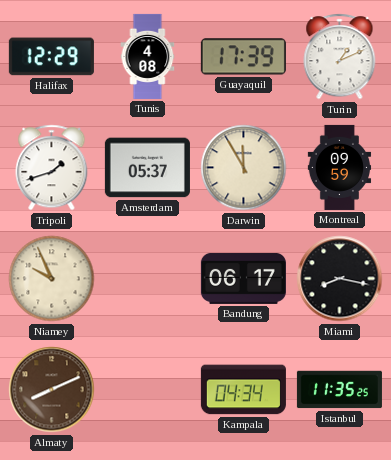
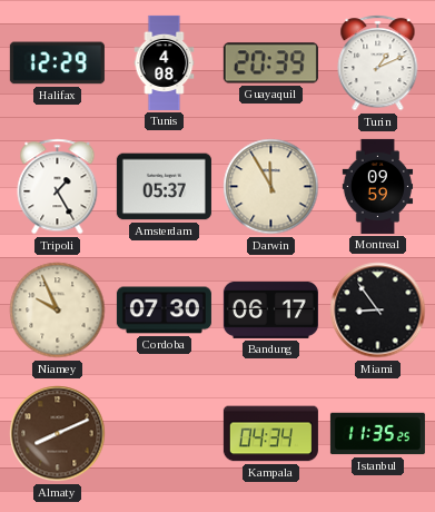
Guayaquil: 17:39 -> 20:39 (270, 63)
Tripoli: 1:42 -> 1:25 (58, 187)
Cordoba: none -> 07:30 (164, 311)
Miami: 8:17 -> 8:54 (378, 311)
